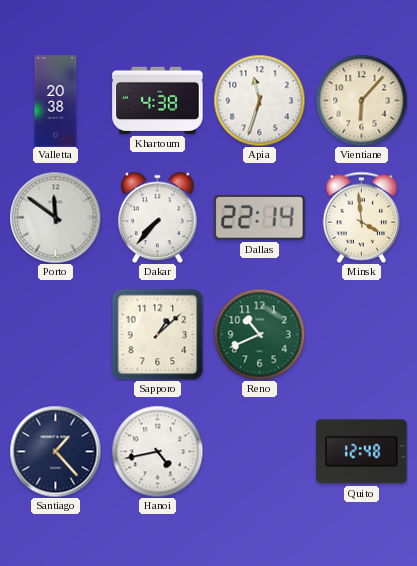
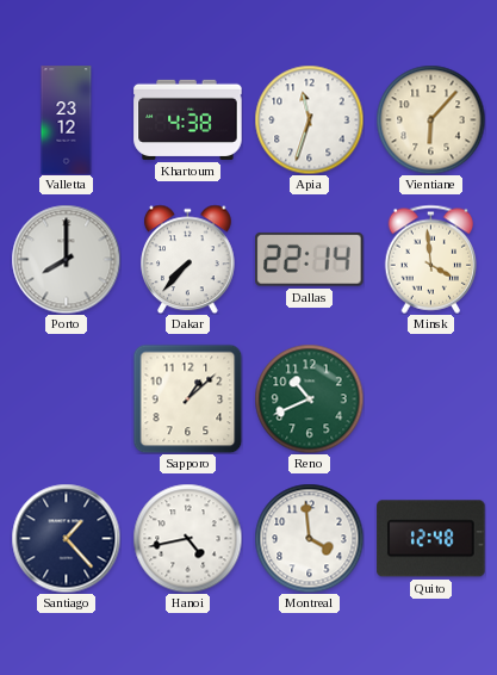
Valletta: 20:38 -> 23:12 (67, 120)
Porto: 11:51 -> 8:00 (66, 259)
Montreal: none -> 3:59 (309, 538)
